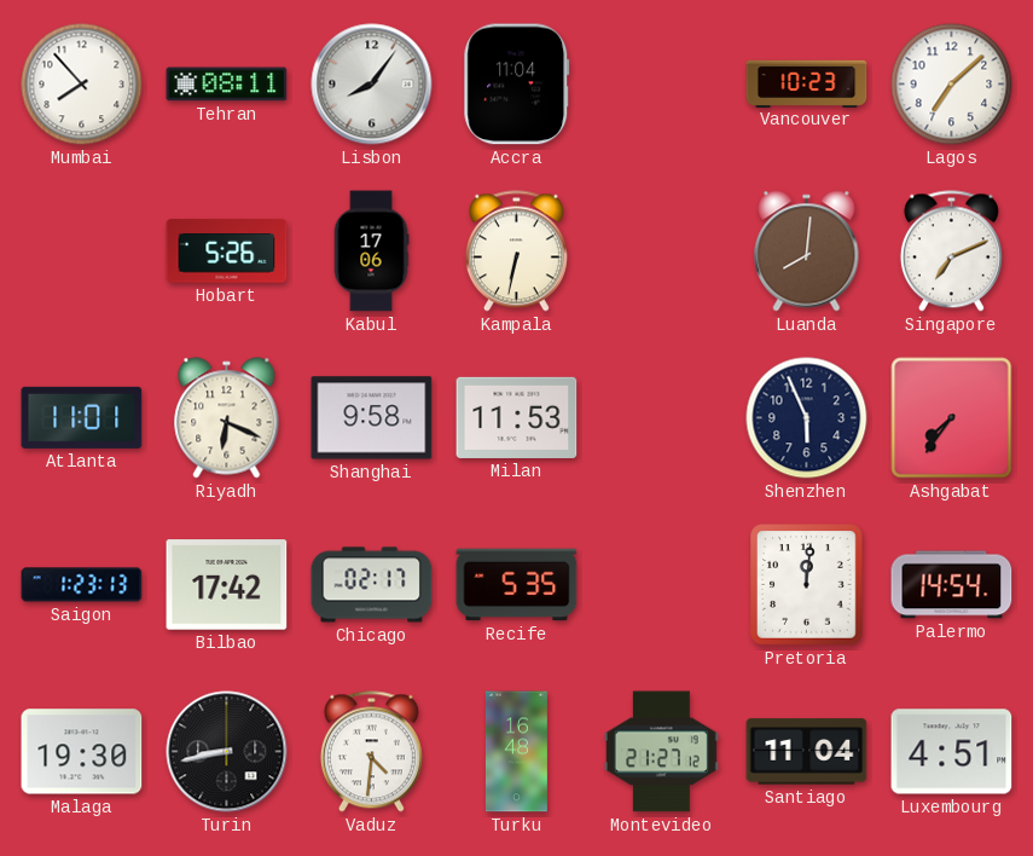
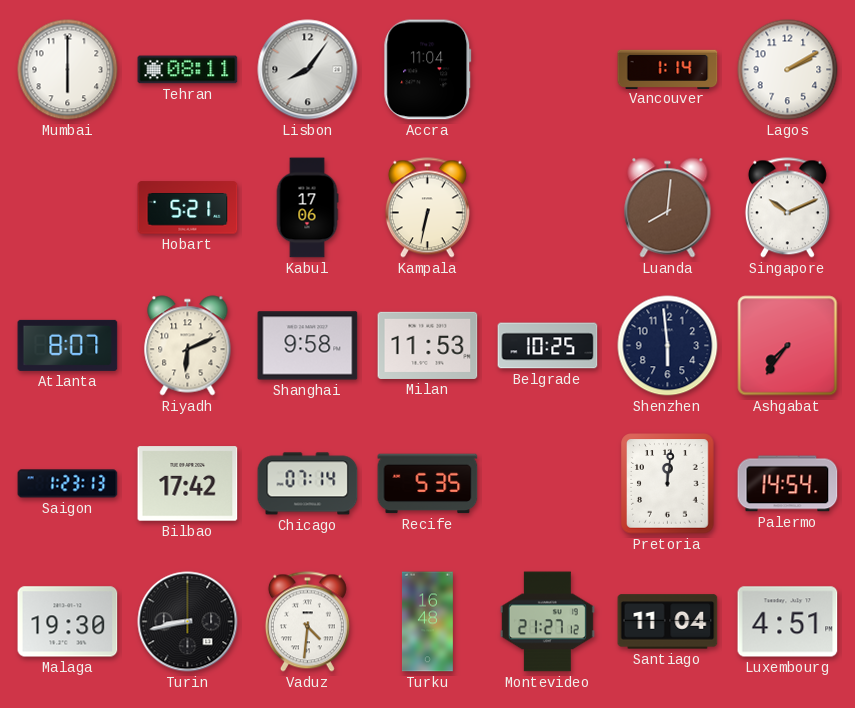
Mumbai: 7:53 -> 6:00 (68, 70)
Vancouver: 10:23 -> 1:14 (668, 69)
Lagos: 7:08 -> 2:10 (788, 70)
Hobart: 5:26 -> 5:21 (188, 208)
Singapore: 7:11 -> 10:11 (787, 208)
Atlanta: 11:01 -> 8:07 (68, 345)
Riyadh: 6:19 -> 6:11 (188, 346)
Belgrade: none -> 10:25 (548, 346)
Shenzhen: 5:56 -> 5:59 (668, 346)
Chicago: 02:17 -> 07:14 (308, 484)
